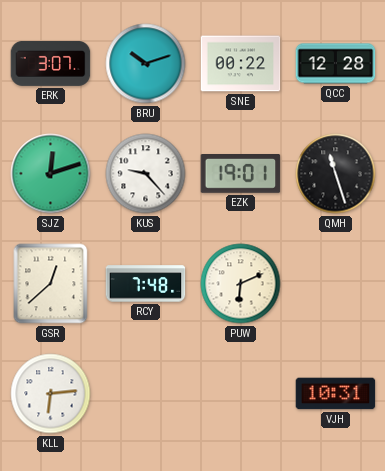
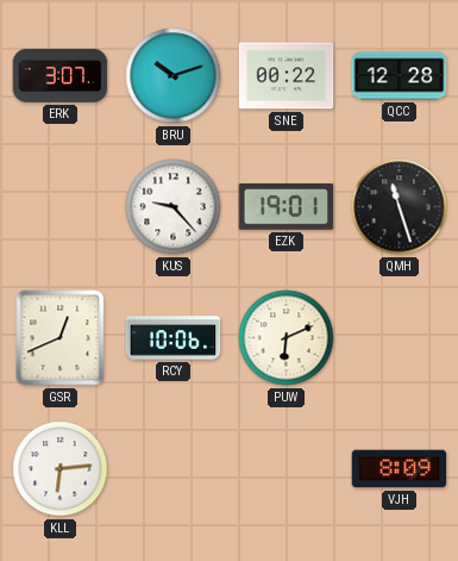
SJZ: 12:12 -> none (51, 174)
GSR: 12:38 -> 12:41 (61, 338)
RCY: 7:48 -> 10:06 (174, 338)
VJH: 10:31 -> 8:09 (400, 469)
